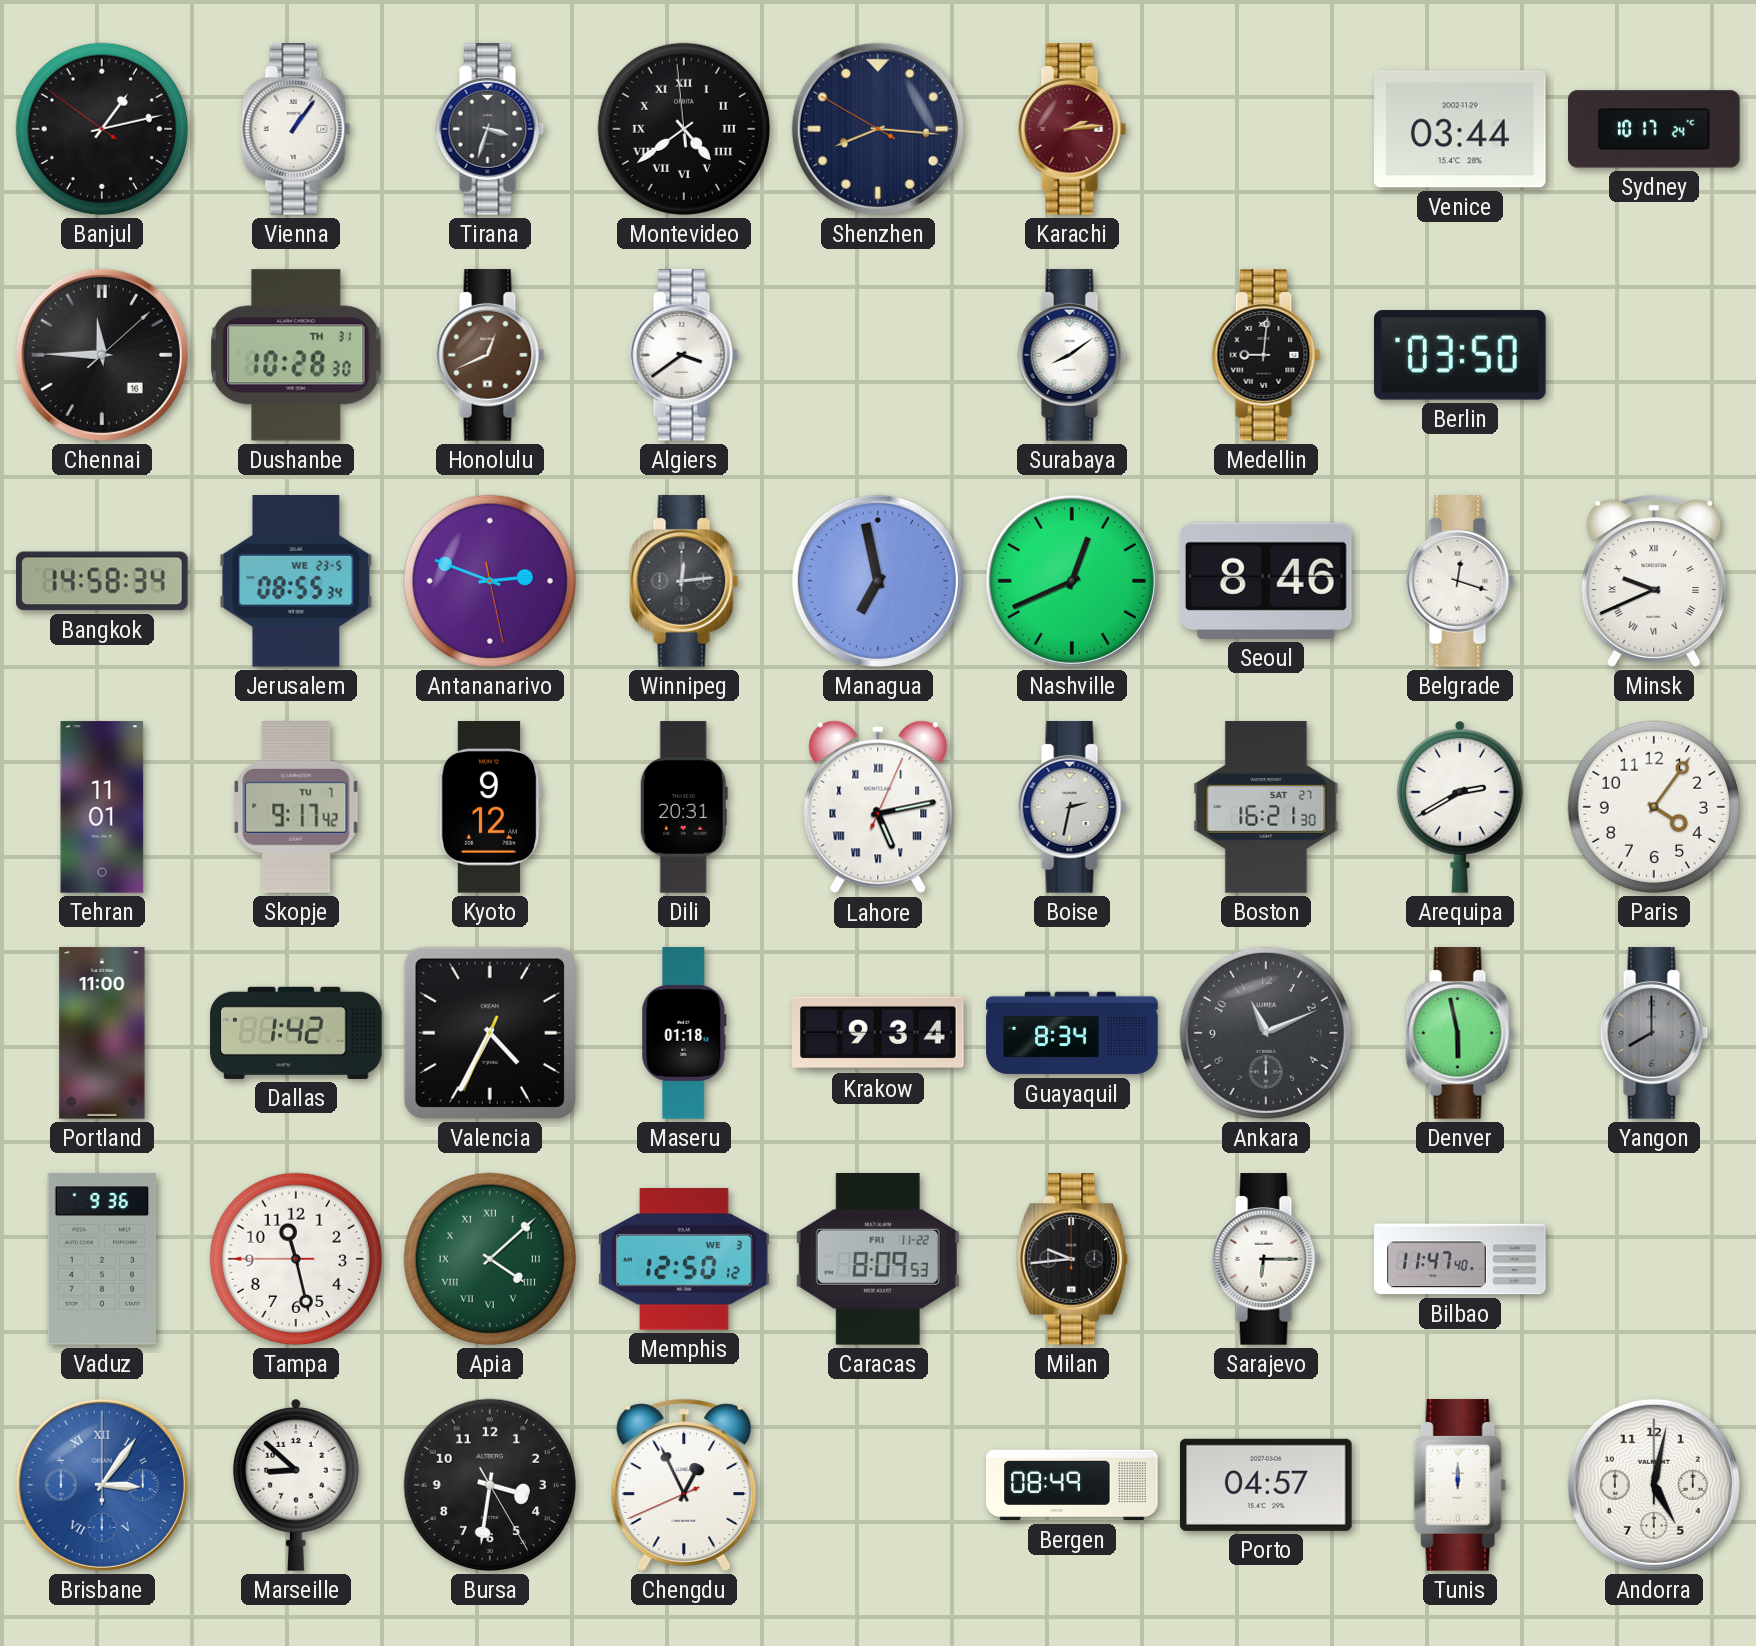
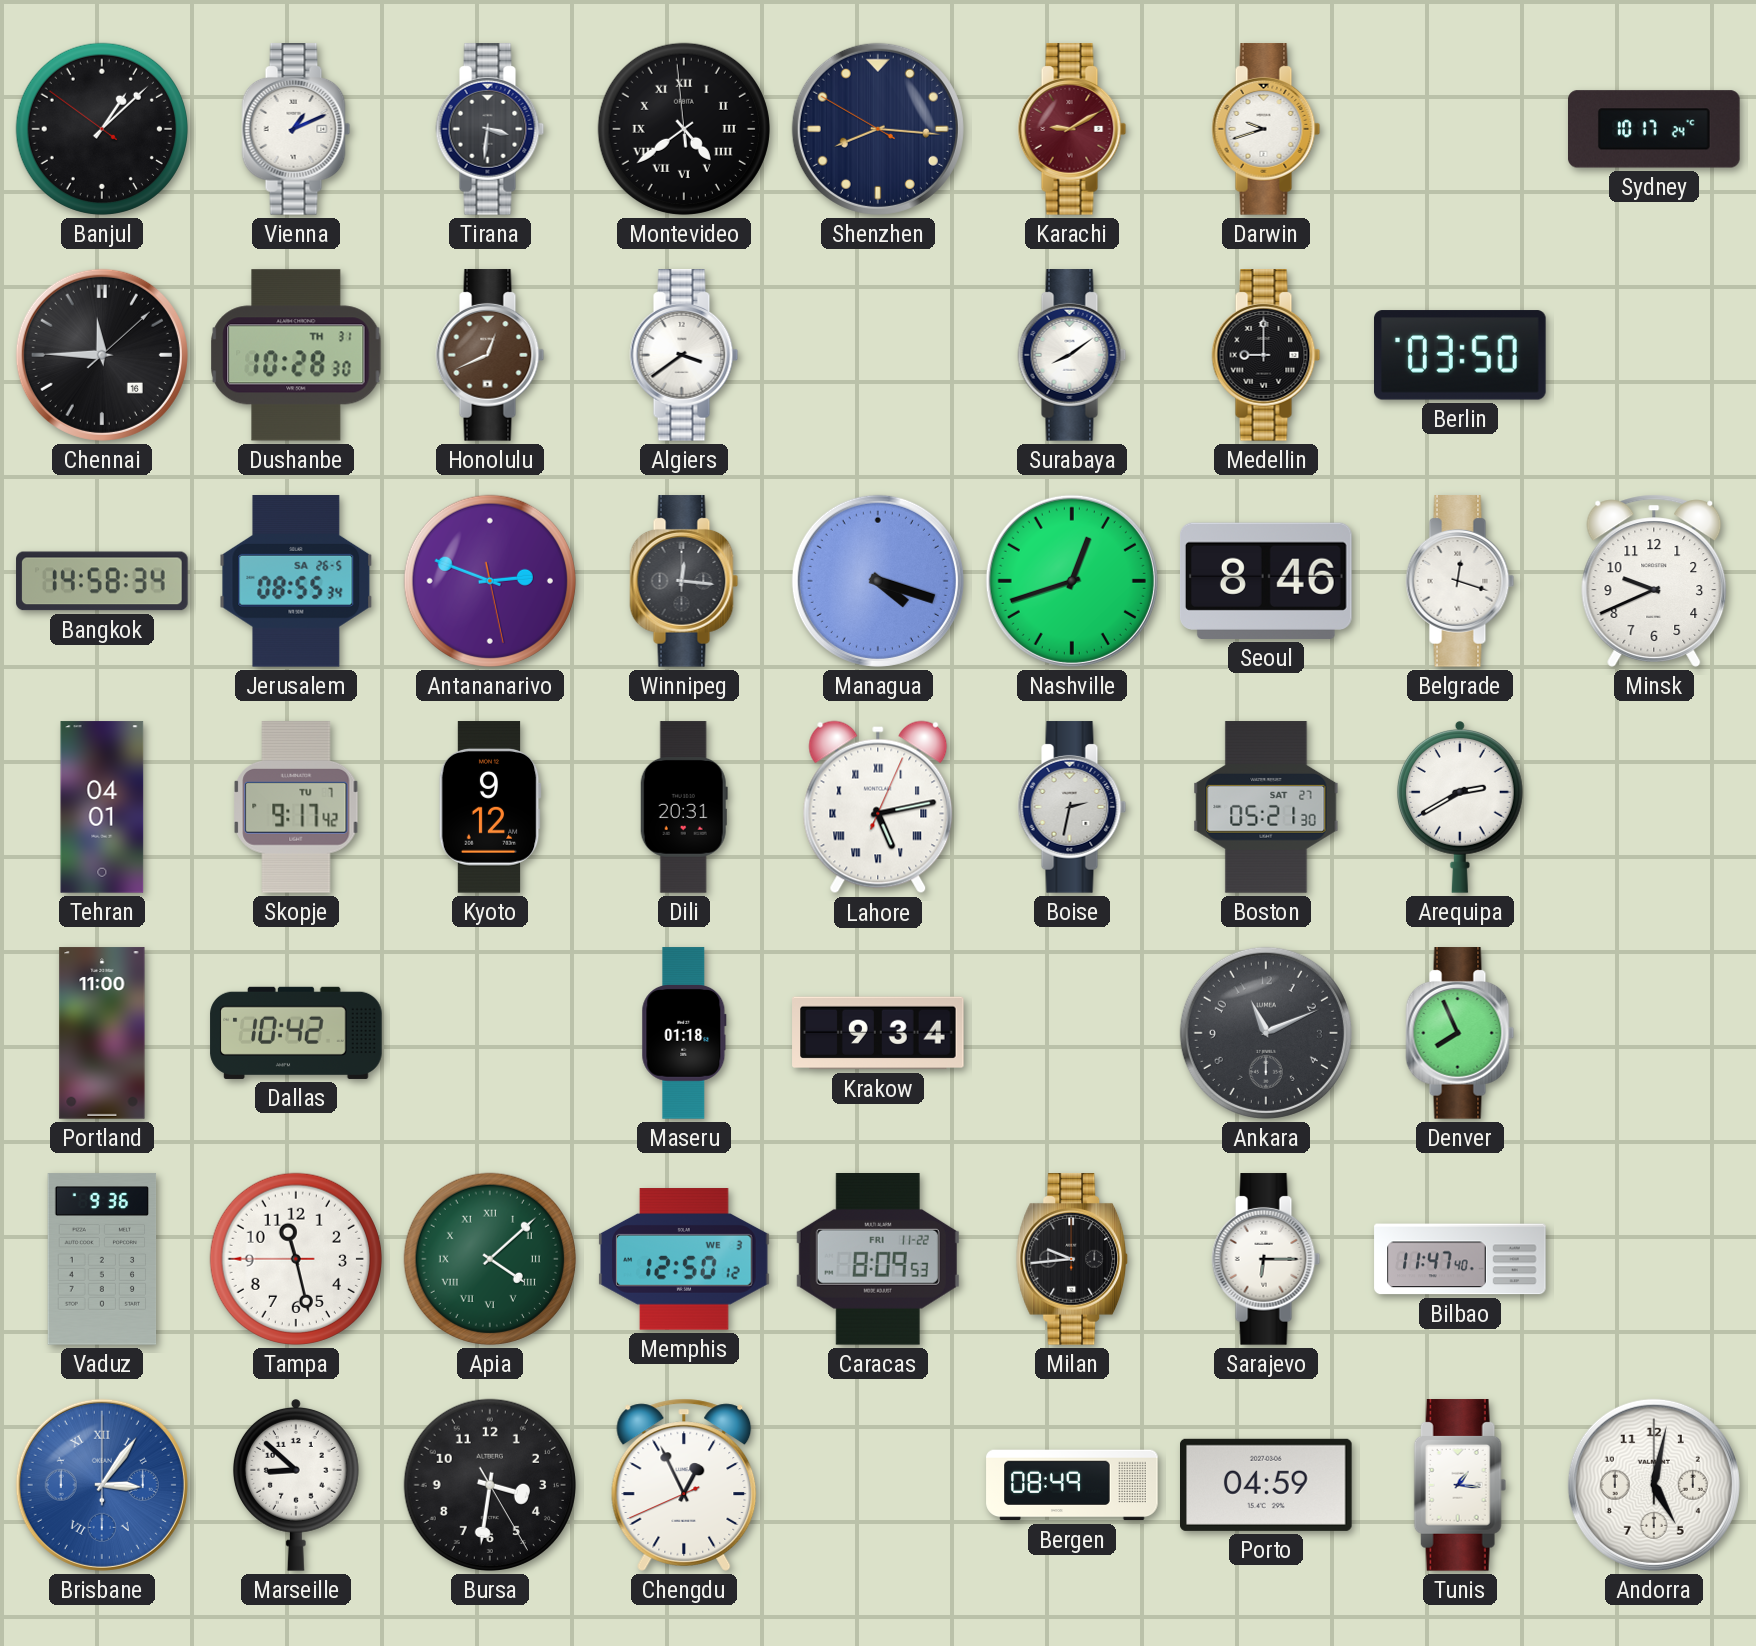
Banjul: 1:12 -> 1:07 (102, 129)
Vienna: 1:06 -> 1:11 (296, 129)
Tirana: 3:33 -> 3:31 (490, 129)
Karachi: 2:14 -> 9:10 (1072, 129)
Darwin: none -> 9:42 (1266, 129)
Venice: 03:44 -> none (1461, 129)
Medellin: 9:01 -> 9:00 (1266, 355)
Jerusalem date: WE 23-5 -> SA 26-5 (296, 582)
Winnipeg: 12:14 -> 12:16 (684, 581)
Managua: 6:58 -> 4:18 (878, 581)
Nashville: 12:41 -> 12:42 (1072, 581)
Minsk numerals: Roman -> Arabic (1654, 581)
Tehran: 11:01 -> 04:01 (102, 807)
Boston: 16:21 -> 05:21 (1266, 807)
Paris: 4:06 -> none (1654, 807)
Dallas: 1:42 -> 10:42 (296, 1033)
Valencia: 4:34 -> none (490, 1033)
Guayaquil: 8:34 -> none (1072, 1033)
Denver: 5:58 -> 7:56 (1460, 1033)
Yangon: 8:00 -> none (1654, 1033)
Porto: 04:57 -> 04:59 (1267, 1485)
Tunis: 12:00 -> 1:16 (1460, 1485)
